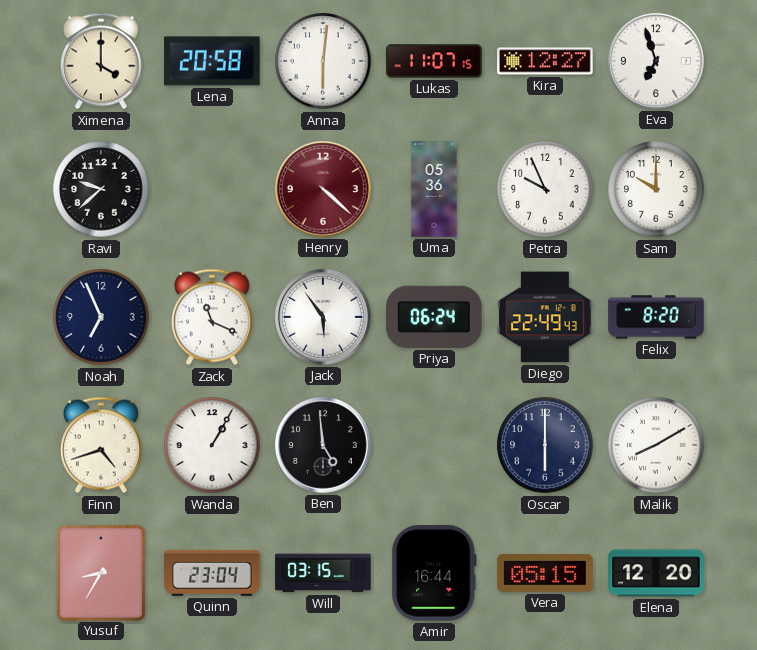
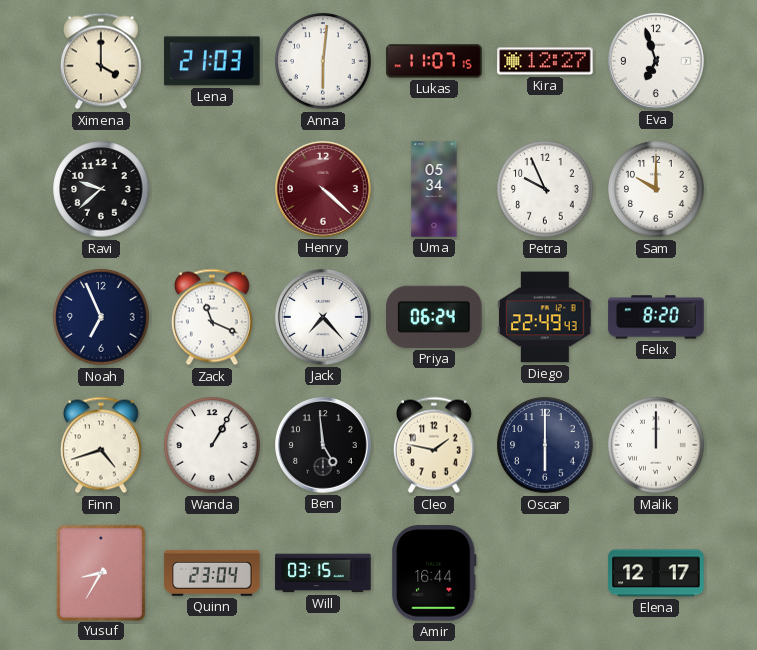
Lena: 20:58 -> 21:03 (212, 61)
Uma: 05:36 -> 05:34 (434, 189)
Jack: 5:54 -> 7:23 (324, 318)
Cleo: none -> 1:47 (434, 445)
Malik: 8:10 -> 12:00 (656, 445)
Vera: 05:15 -> none (545, 574)
Elena: 12:20 -> 12:17 (656, 573)
